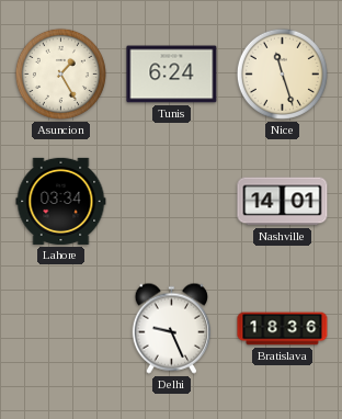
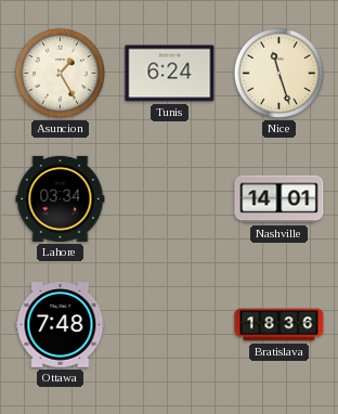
Ottawa: none -> 7:48 (61, 325)
Delhi: 9:26 -> none (171, 328)
